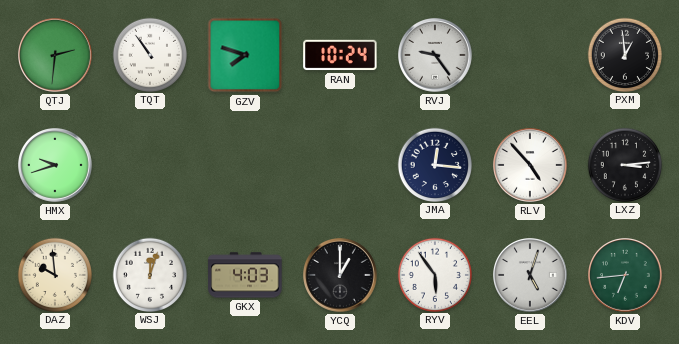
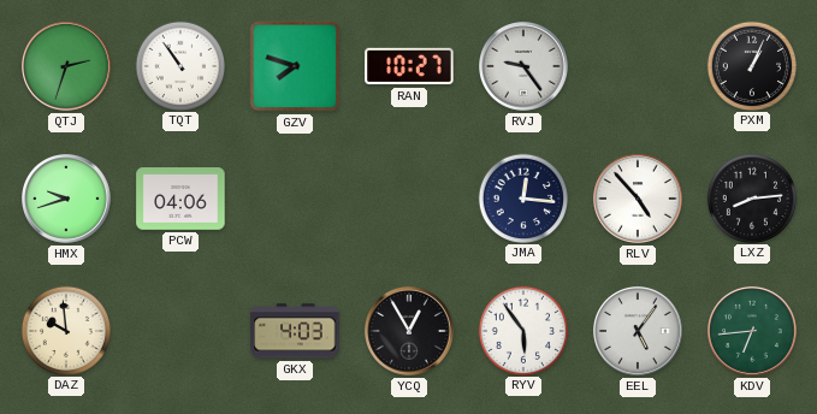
QTJ: 2:31 -> 2:33 (67, 67)
RAN: 10:24 -> 10:27 (409, 66)
PXM: 12:59 -> 1:04 (751, 65)
PCW: none -> 04:06 (180, 199)
LXZ: 3:14 -> 8:14 (751, 197)
WSJ: 12:03 -> none (149, 274)
YCQ: 1:00 -> 12:55 (410, 332)
EEL: 5:03 -> 5:06 (639, 332)
